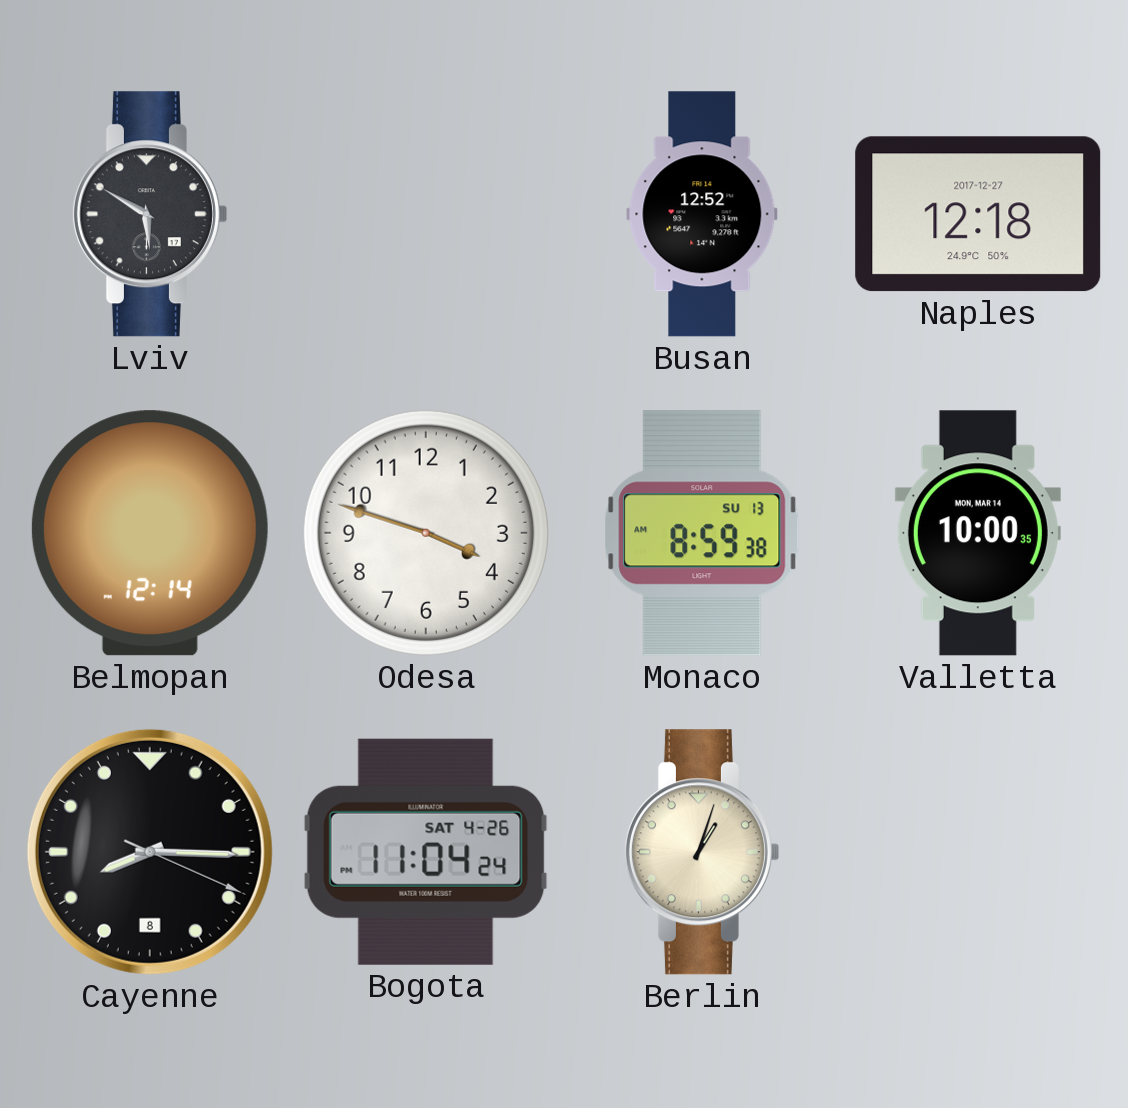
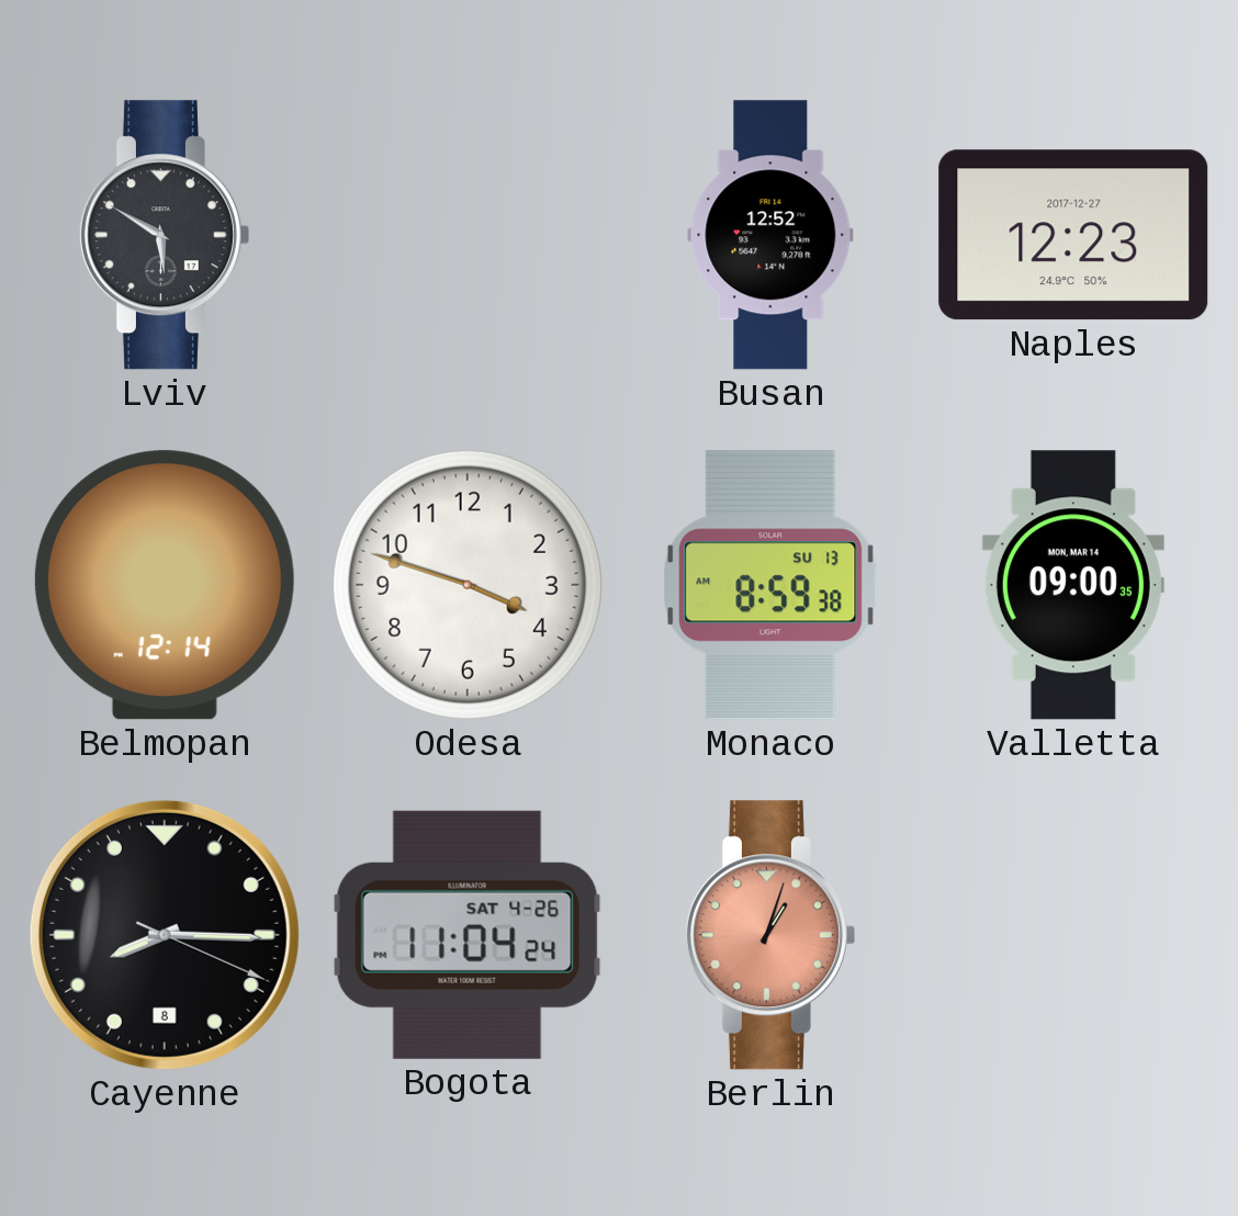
Naples: 12:18 -> 12:23 (1073, 235)
Valletta: 10:00 -> 09:00 (1073, 585)
Berlin dial: cream -> salmon (769, 935)
